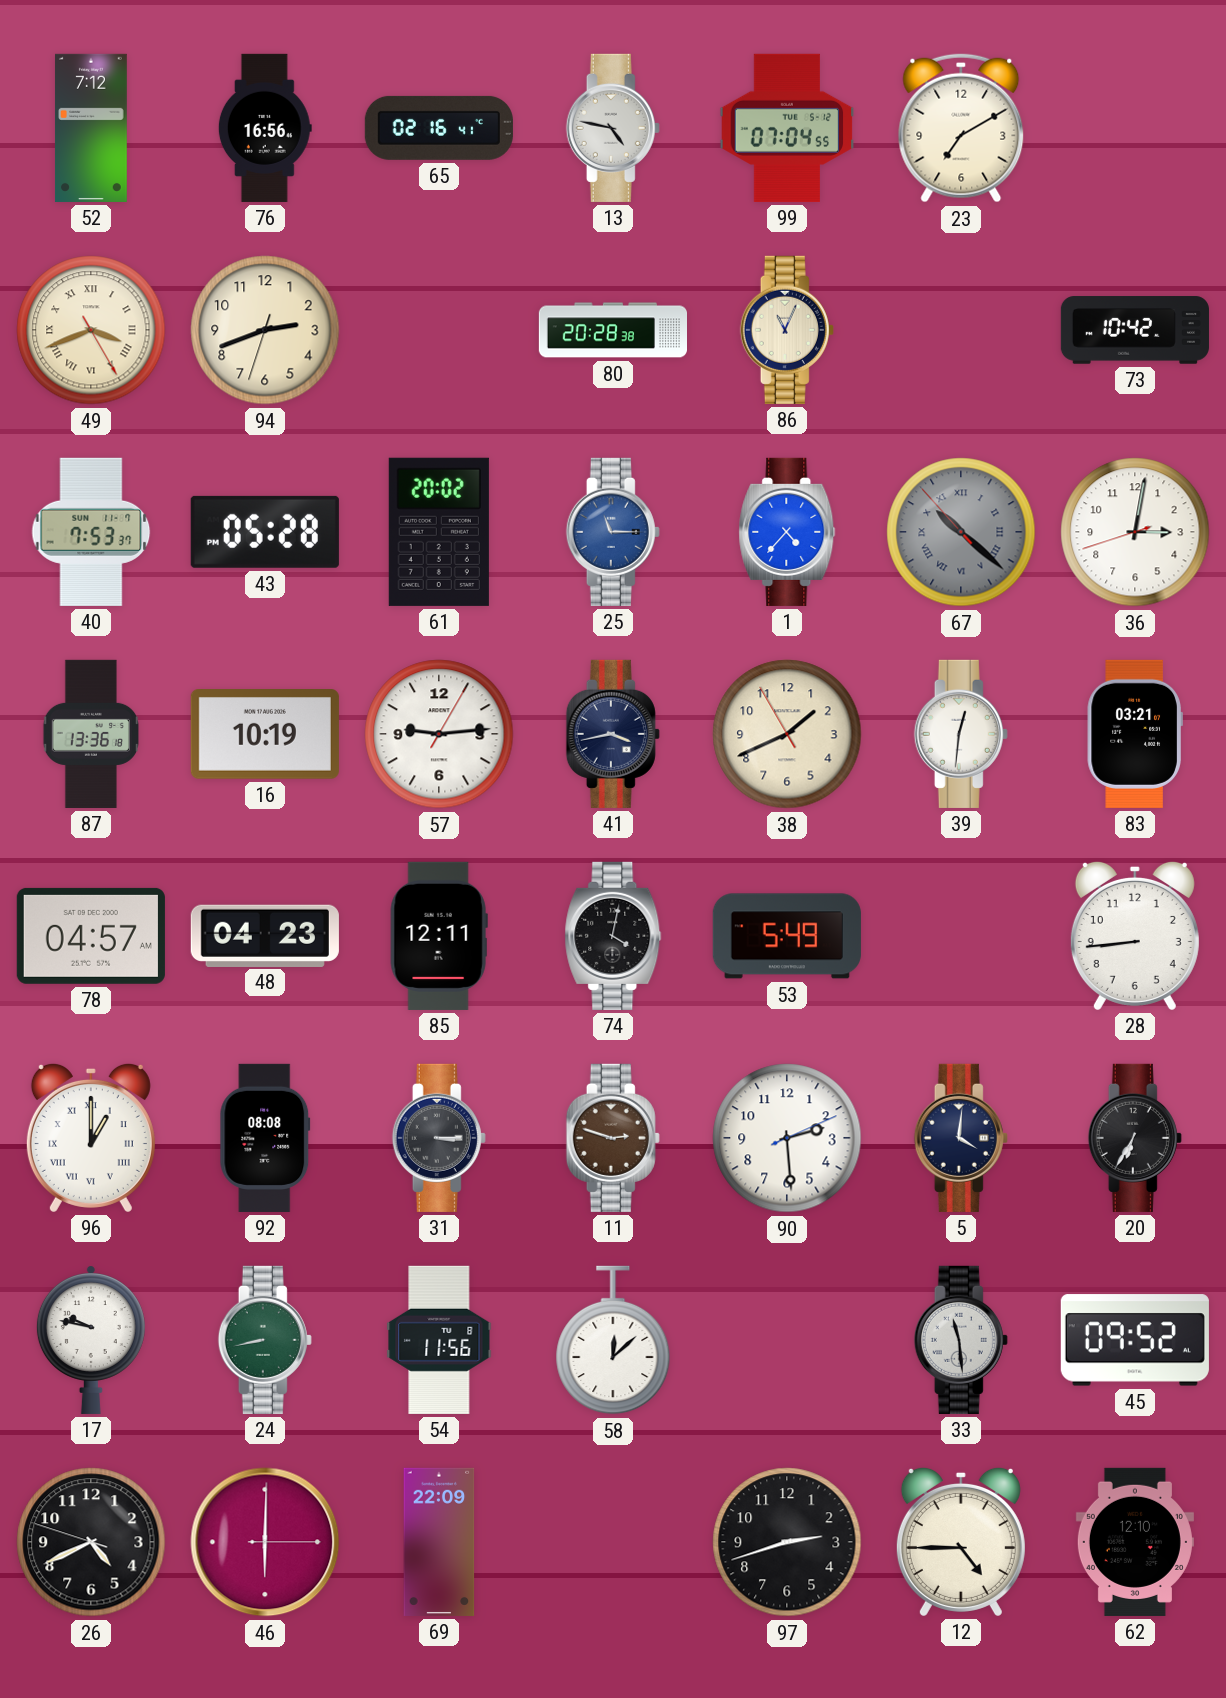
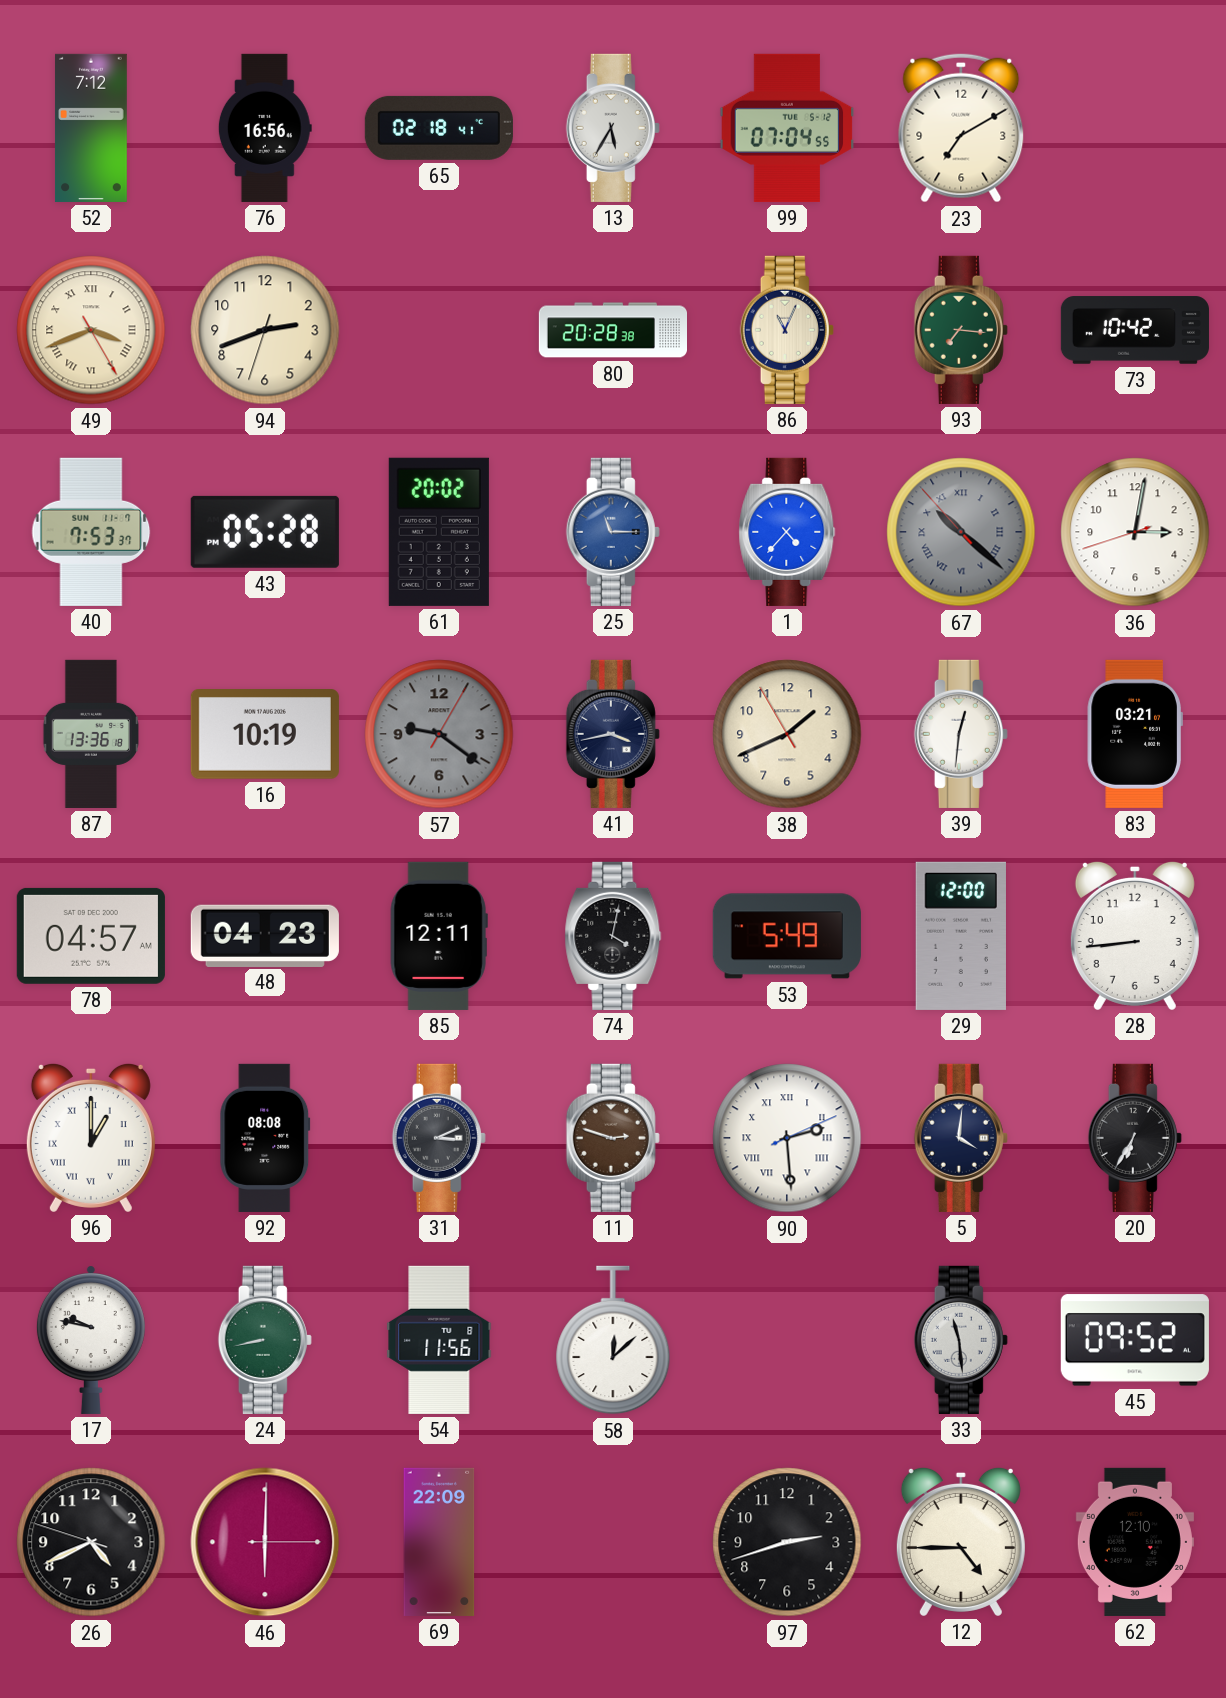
65: 02:16 -> 02:18 (439, 128)
13: 4:47 -> 5:35 (613, 128)
93: none -> 7:16 (961, 330)
57: 9:14 -> 9:21 (439, 734)
57 dial: white -> grey (439, 734)
29: none -> 12:00 (961, 936)
31: 3:15 -> 3:11 (439, 1138)
90 numerals: Arabic -> Roman (787, 1138)
